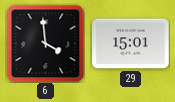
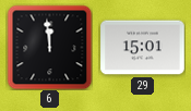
6: 3:59 -> 11:59 (49, 47)
